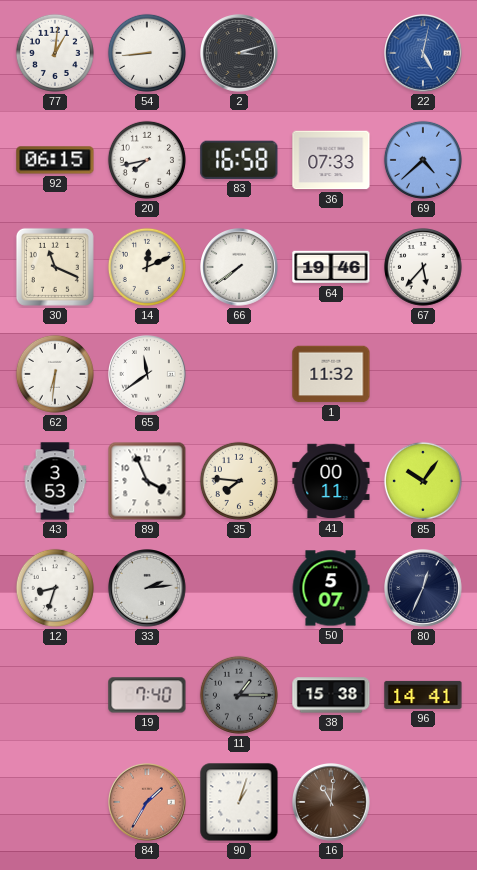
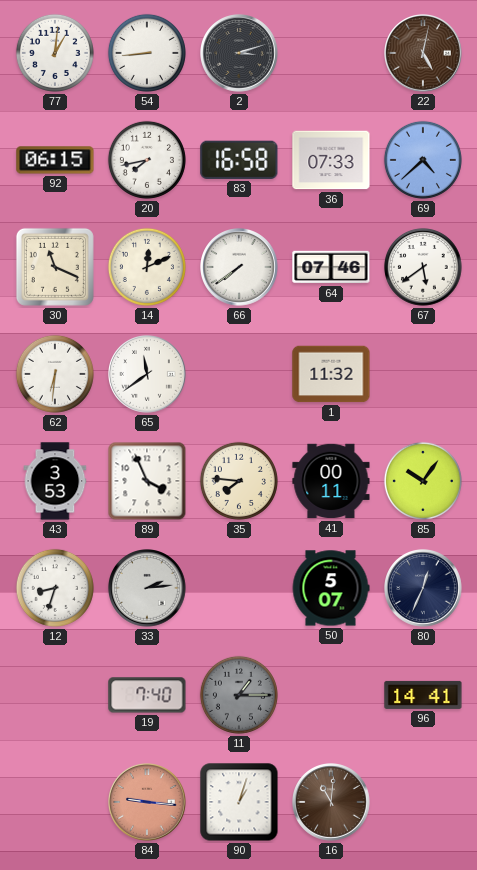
22 dial: blue -> brown (424, 54)
64: 19:46 -> 07:46 (331, 267)
67: 5:37 -> 5:39 (424, 268)
38: 15:38 -> none (331, 695)
84: 1:35 -> 9:16 (148, 803)
